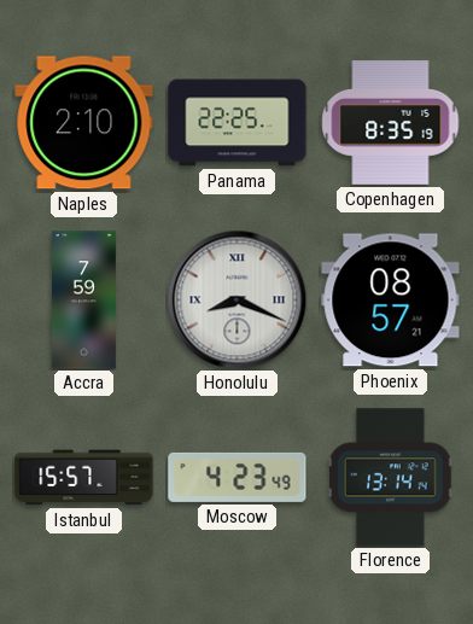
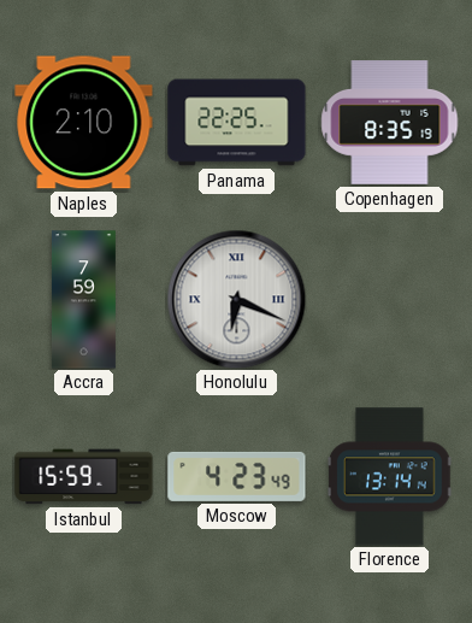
Honolulu: 8:19 -> 6:19 (236, 299)
Phoenix: 08:57 -> none (391, 301)
Istanbul: 15:57 -> 15:59 (84, 477)
